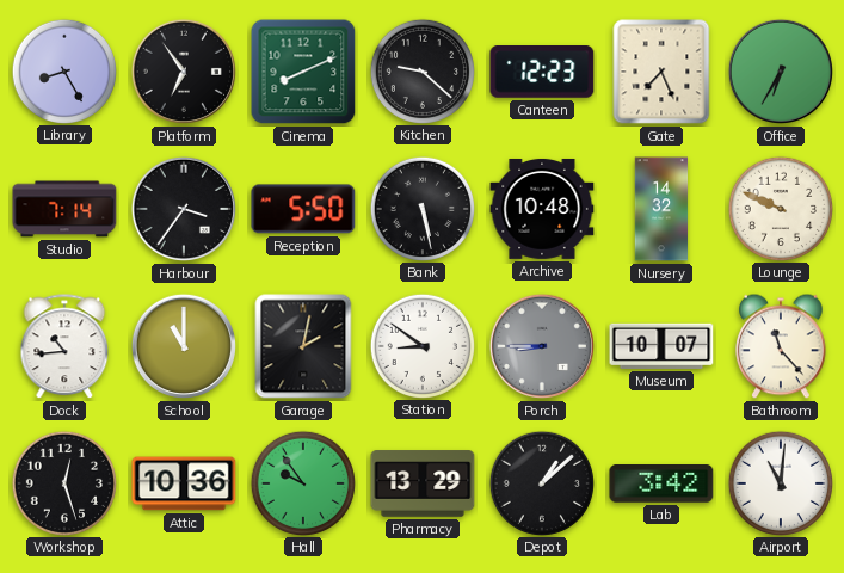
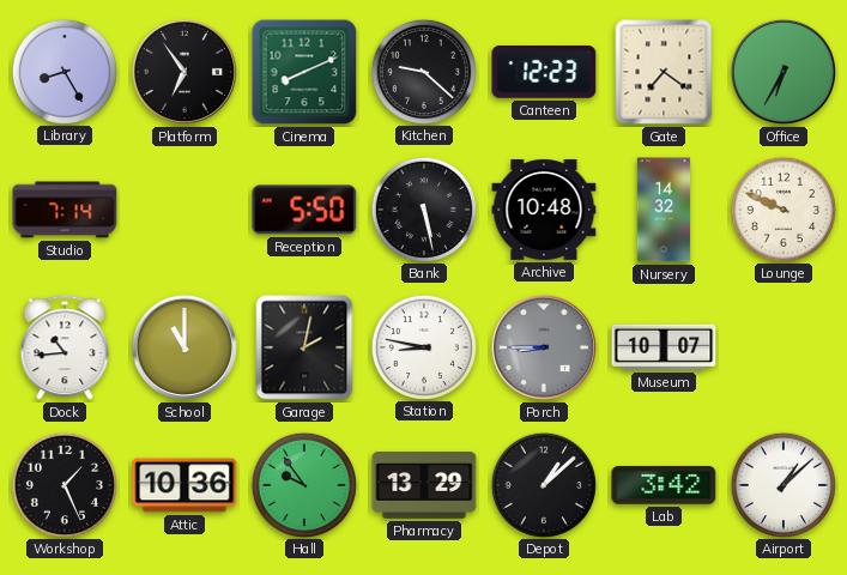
Gate: 7:26 -> 7:21 (664, 72)
Harbour: 3:36 -> none (184, 209)
Station: 8:51 -> 8:47 (423, 346)
Bathroom: 11:23 -> none (782, 346)
Workshop: 12:27 -> 1:26 (63, 484)
Airport: 11:01 -> 1:08 (782, 484)
